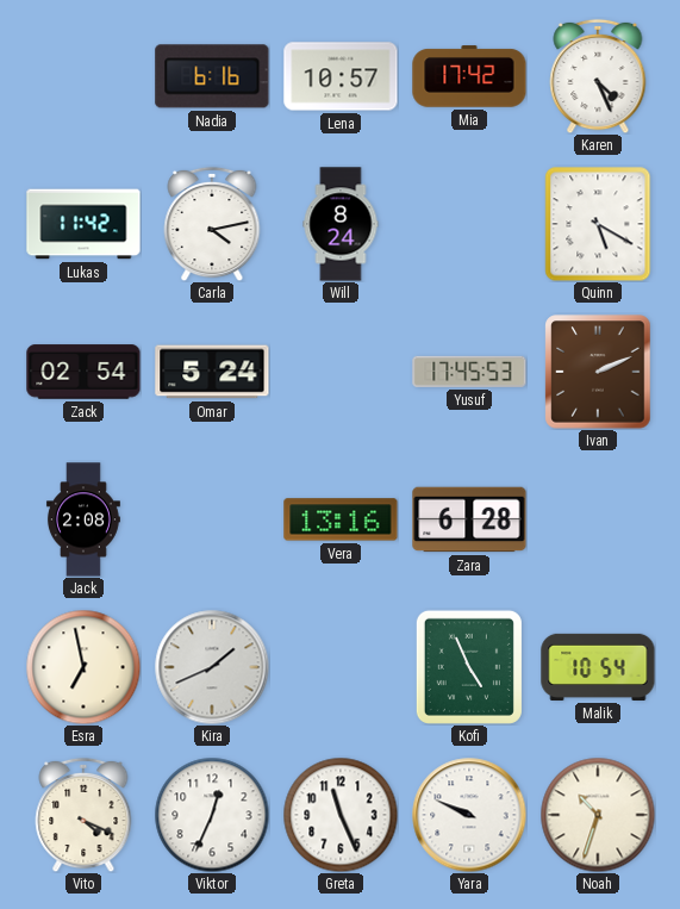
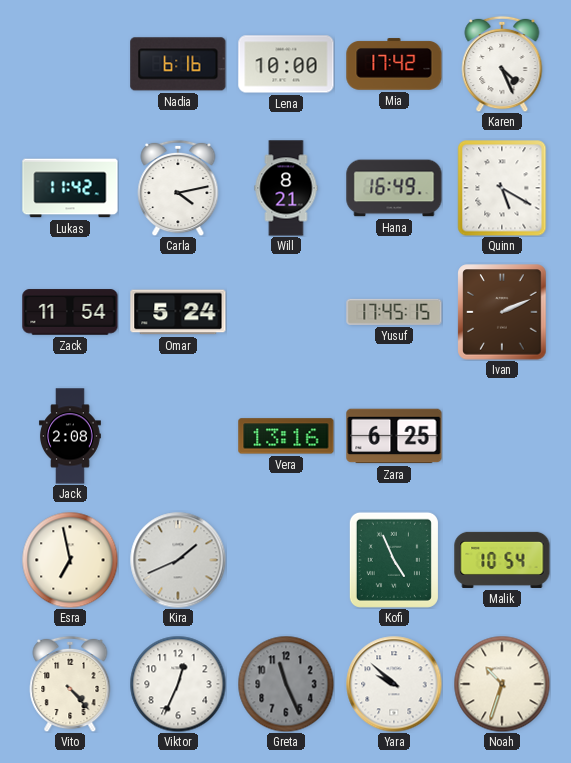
Lena: 10:57 -> 10:00 (286, 64)
Will: 8:24 -> 8:21 (286, 188)
Hana: none -> 16:49 (394, 188)
Zack: 02:54 -> 11:54 (70, 312)
Yusuf: 17:45:53 -> 17:45:15 (394, 312)
Zara: 6:28 -> 6:25 (394, 436)
Vito: 4:19 -> 4:23 (70, 684)
Greta dial: white -> grey (286, 684)
Yara: 9:49 -> 9:52 (394, 684)
